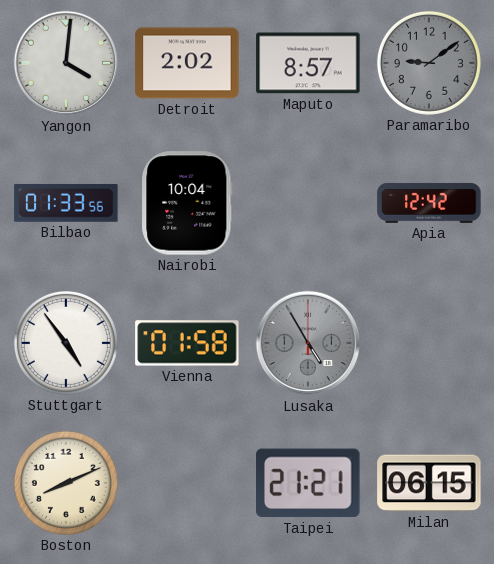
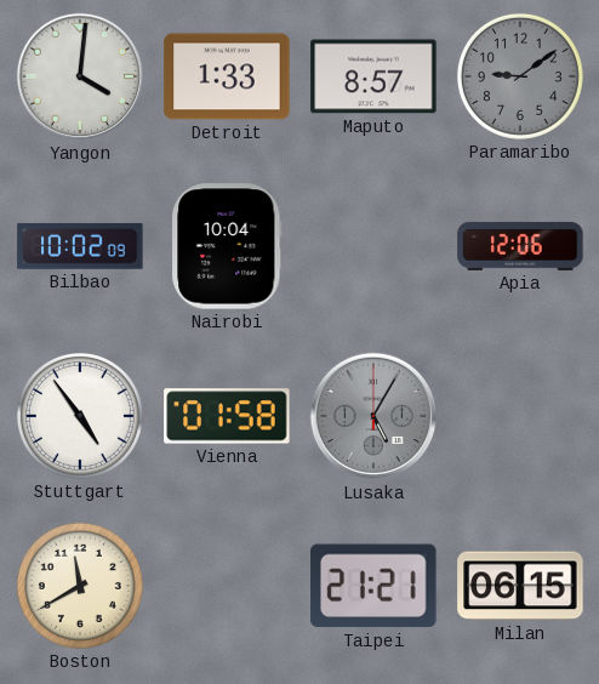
Detroit: 2:02 -> 1:33 (227, 76)
Bilbao: 01:33 -> 10:02 (80, 246)
Apia: 12:42 -> 12:06 (520, 246)
Lusaka: 4:55 -> 5:05 (373, 416)
Boston: 8:11 -> 11:40 (80, 586)
